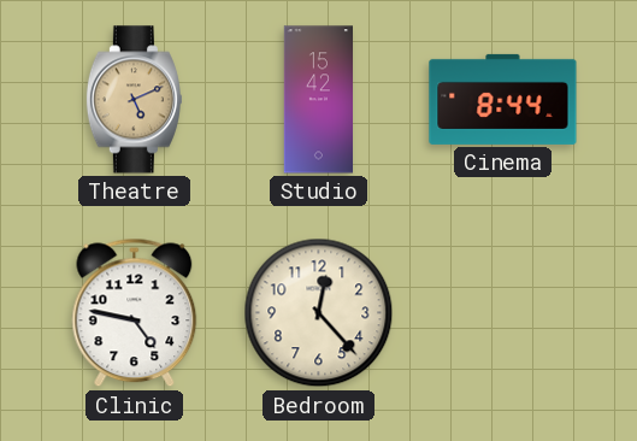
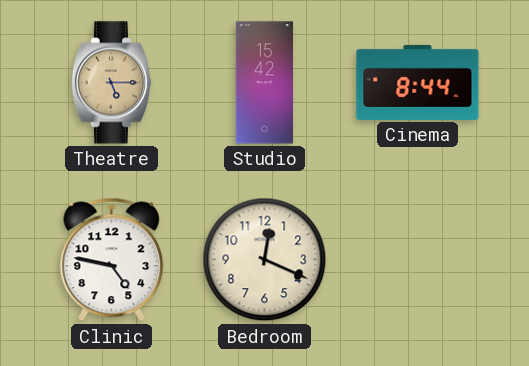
Theatre: 5:11 -> 5:15 (111, 83)
Bedroom: 12:23 -> 12:19 (265, 260)
